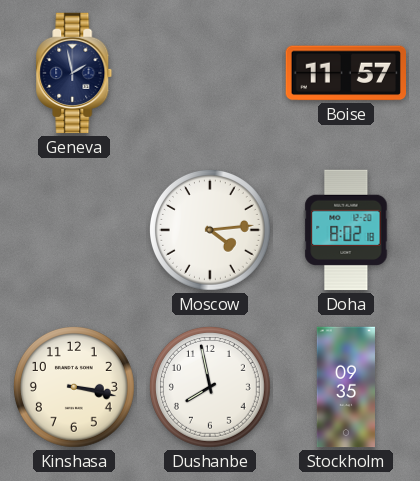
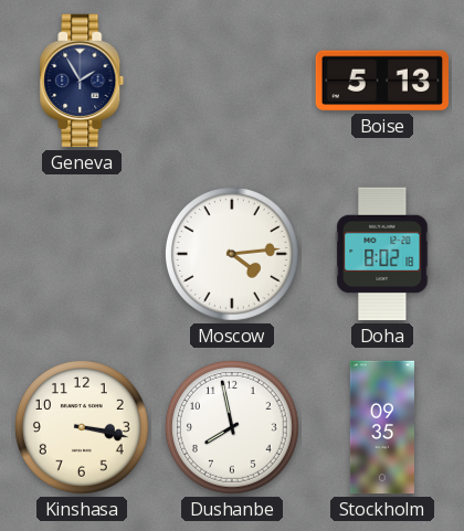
Geneva: 1:58 -> 1:55 (82, 81)
Boise: 11:57 -> 5:13 (381, 81)
